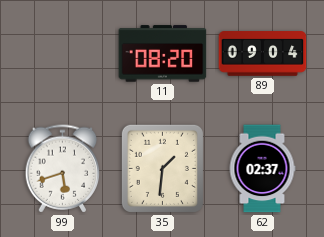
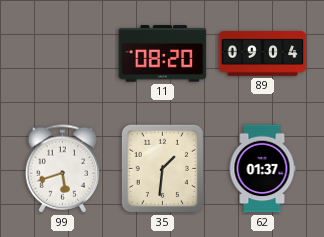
62: 02:37 -> 01:37 (262, 169)
